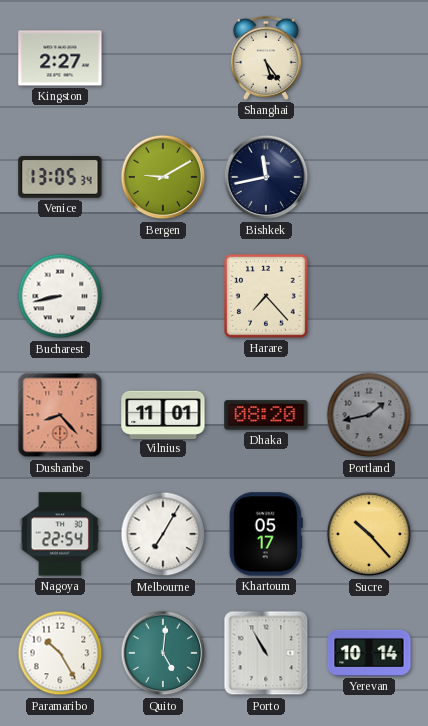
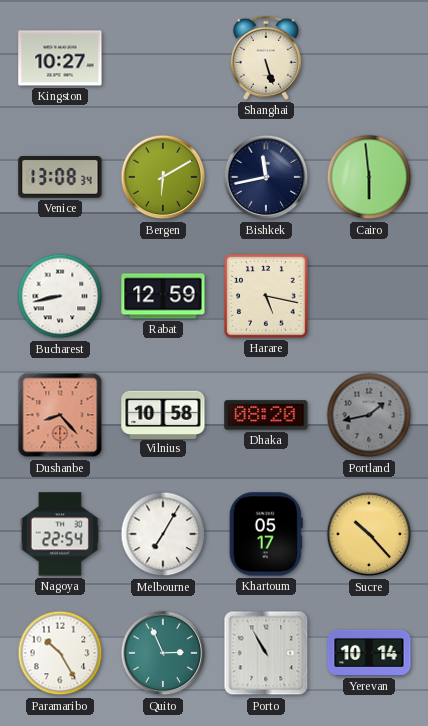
Kingston: 2:27 -> 10:27 (60, 58)
Shanghai: 5:24 -> 5:27 (266, 58)
Venice: 13:05 -> 13:08 (60, 178)
Bergen: 9:10 -> 6:10 (163, 177)
Cairo: none -> 5:59 (369, 177)
Rabat: none -> 12:59 (163, 296)
Harare: 7:23 -> 5:17 (267, 297)
Vilnius: 11:01 -> 10:58 (163, 414)
Quito: 5:01 -> 2:56 (163, 653)
